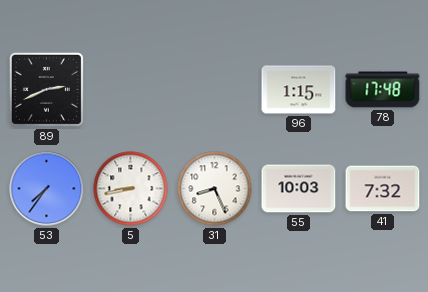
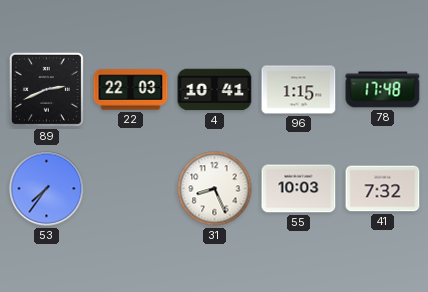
22: none -> 22:03 (131, 90)
4: none -> 10:41 (215, 90)
5: 8:43 -> none (131, 189)
